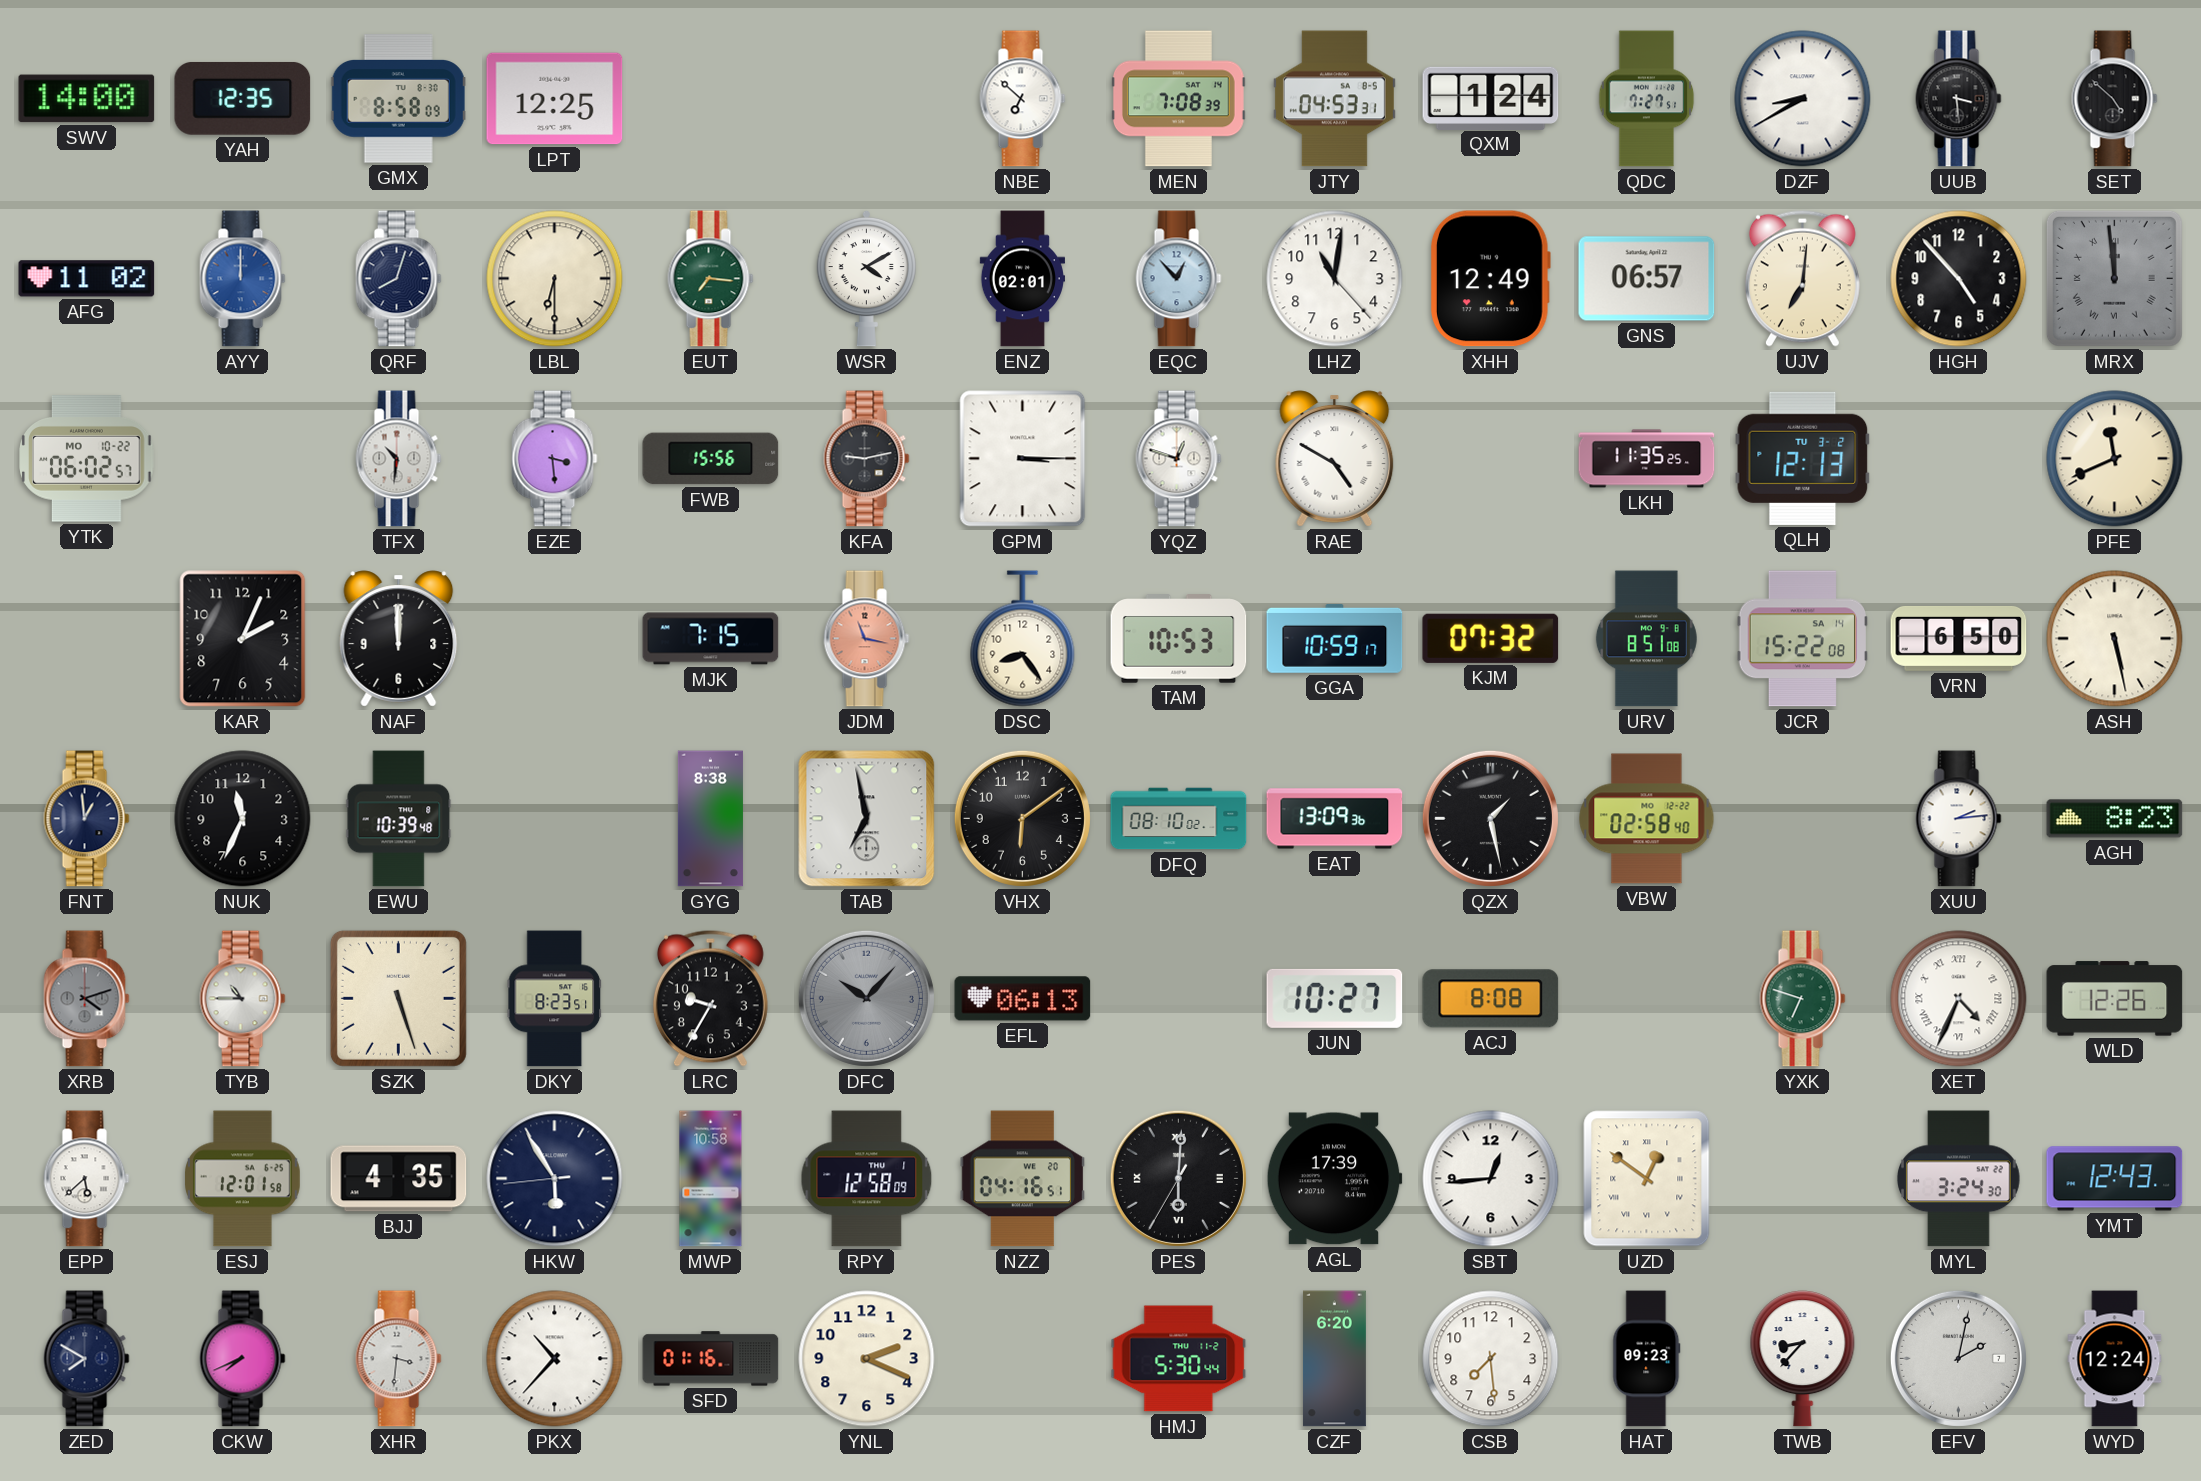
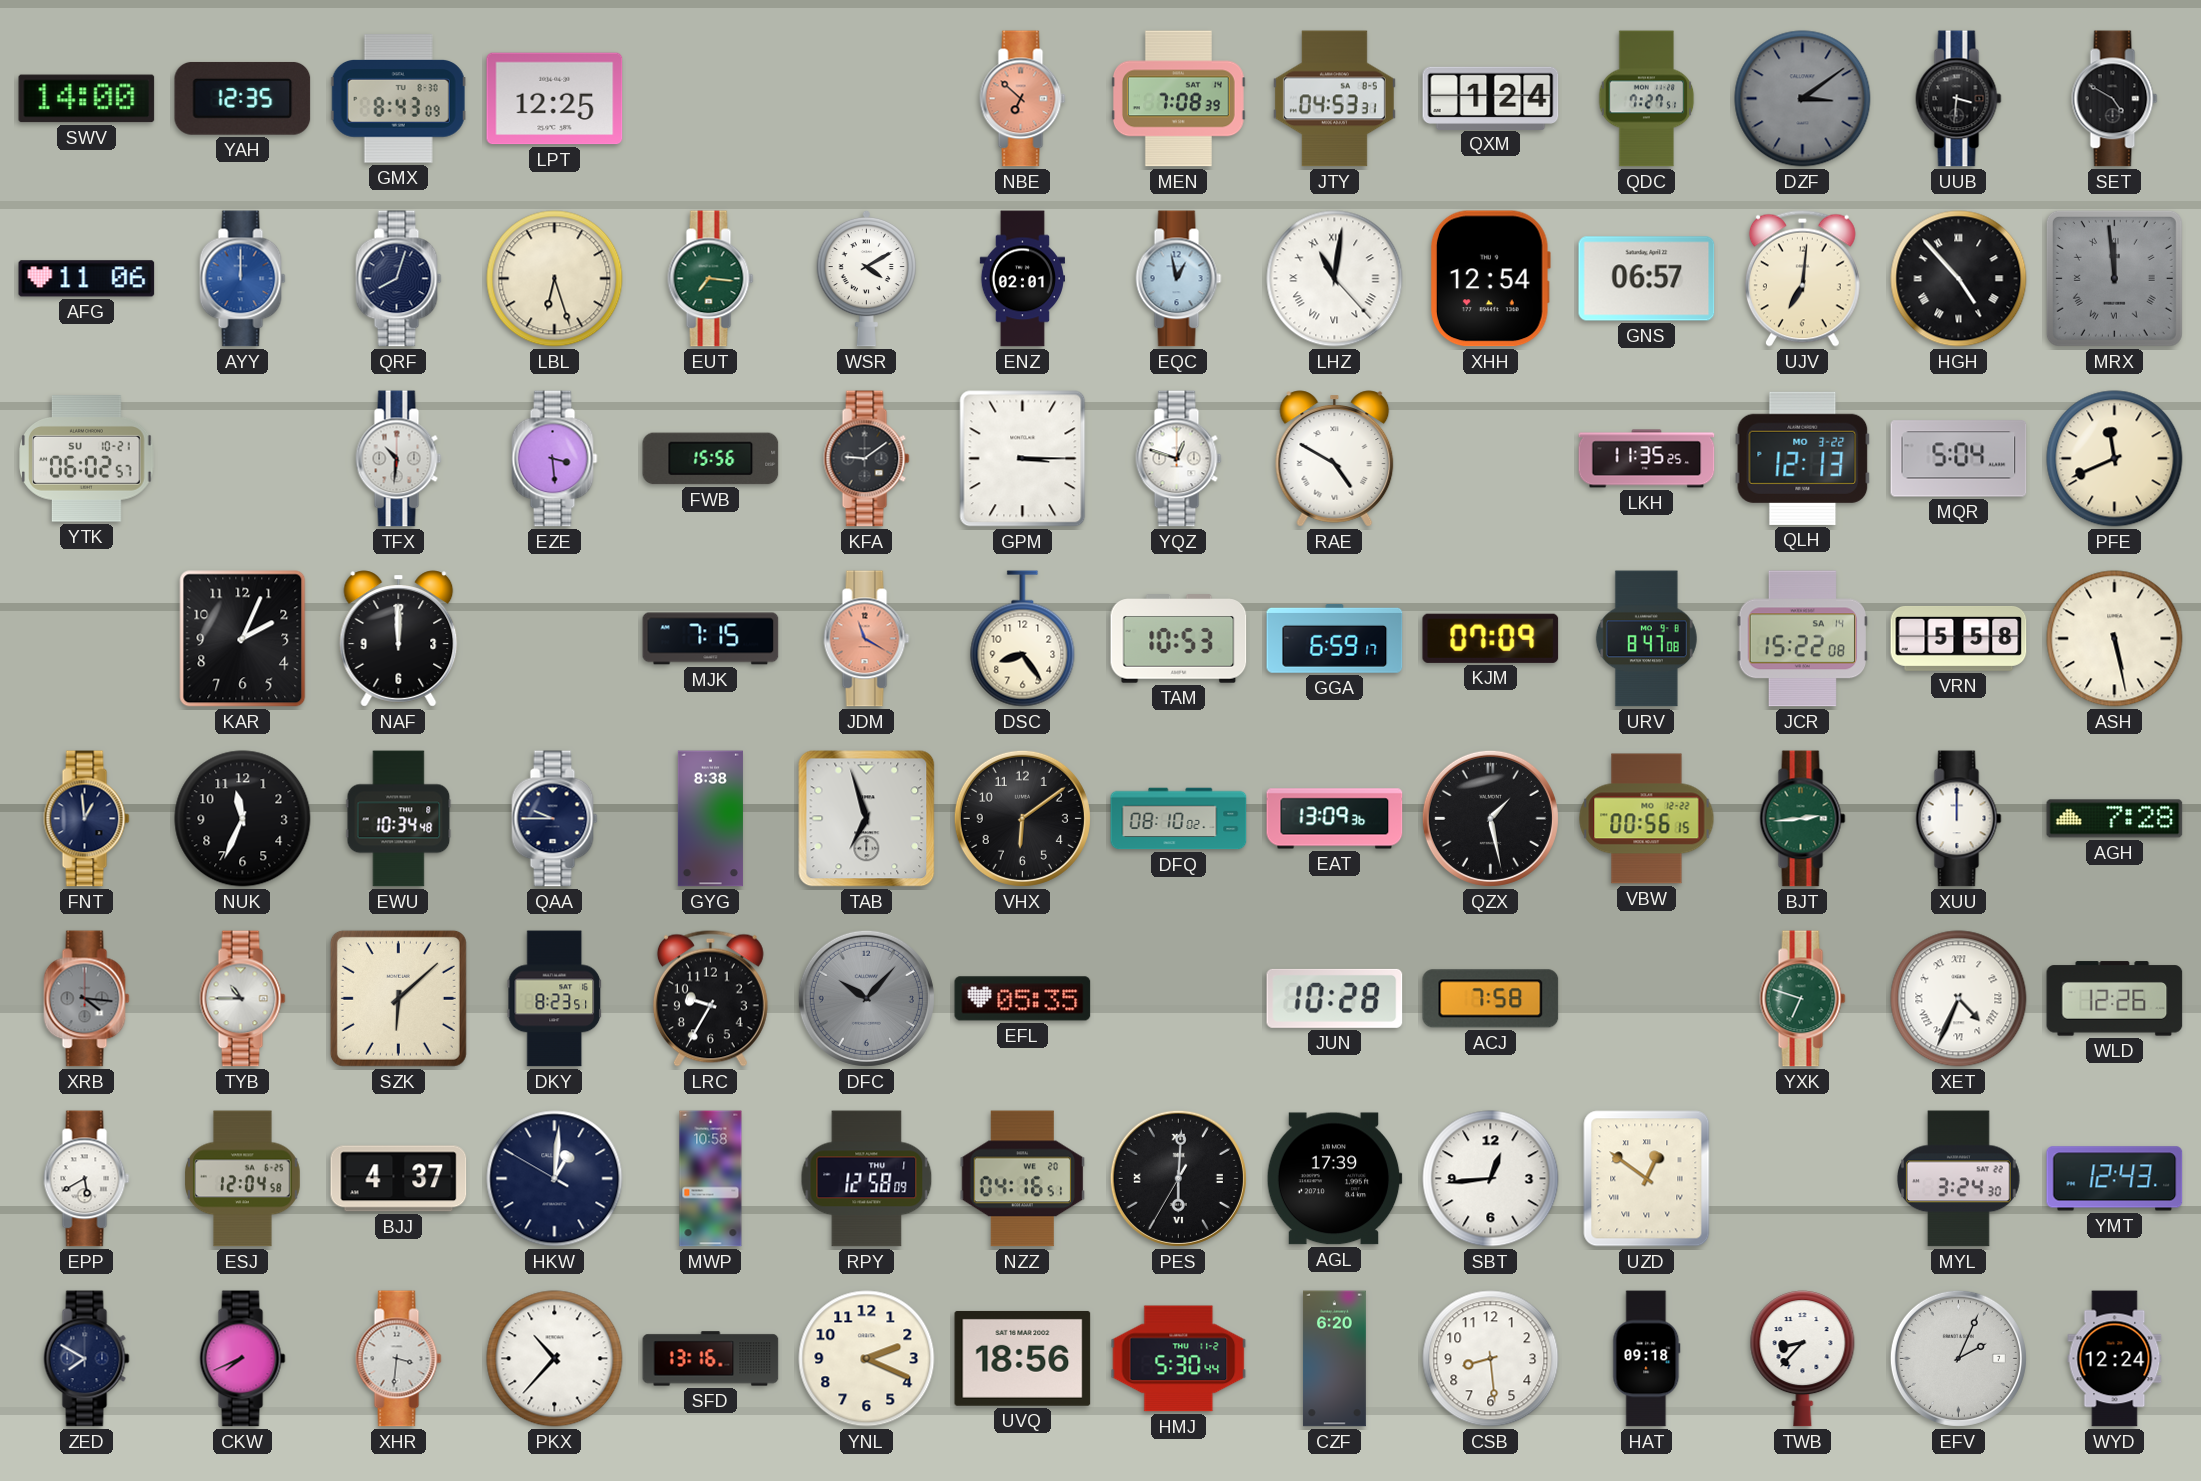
GMX: 8:58 -> 8:43 (398, 99)
NBE dial: white -> salmon (1023, 99)
DZF: 8:40 -> 3:09 (1803, 99)
DZF dial: white -> grey (1803, 99)
UUB: 3:29 -> 3:31 (1959, 99)
SET: 4:52 -> 4:50 (2115, 99)
AFG: 11:02 -> 11:06 (87, 279)
LBL: 6:30 -> 6:27 (555, 279)
EQC: 12:53 -> 12:58 (1179, 279)
LHZ numerals: Arabic -> Roman (1335, 279)
XHH: 12:49 -> 12:54 (1490, 279)
HGH numerals: Arabic -> Roman (1959, 279)
YTK date: MO 10-22 -> SU 10-21 (87, 459)
KFA: 9:13 -> 9:09 (867, 459)
QLH date: TU 3-2 -> MO 3-22 (1803, 458)
MQR: none -> 5:04 (1959, 459)
JDM: 11:17 -> 11:20 (867, 639)
GGA: 10:59 -> 6:59 (1335, 638)
KJM: 07:32 -> 07:09 (1491, 638)
URV: 8:51 -> 8:47 (1646, 639)
VRN: 6:50 -> 5:58 (1959, 638)
EWU: 10:39 -> 10:34 (399, 819)
QAA: none -> 9:45 (555, 819)
TAB: 6:58 -> 6:57 (867, 819)
VBW: 02:58 -> 00:56 (1647, 819)
BJT: none -> 2:44 (1803, 819)
XUU: 2:14 -> 12:00 (1959, 819)
AGH: 8:23 -> 7:28 (2115, 819)
XRB: 4:12 -> 4:16 (87, 999)
SZK: 5:27 -> 6:08 (398, 998)
EFL: 06:13 -> 05:35 (1023, 999)
JUN: 10:27 -> 10:28 (1335, 998)
ACJ: 8:08 -> 7:58 (1491, 999)
EPP: 5:38 -> 5:40 (87, 1179)
ESJ: 12:01 -> 12:04 (243, 1179)
BJJ: 4:35 -> 4:37 (399, 1179)
HKW: 5:54 -> 1:00 (555, 1179)
SFD: 01:16 -> 13:16 (711, 1359)
UVQ: none -> 18:56 (1023, 1358)
CSB: 7:29 -> 8:29 (1491, 1359)
HAT: 09:23 -> 09:18 (1647, 1359)
EFV: 2:02 -> 2:04 (1958, 1358)
